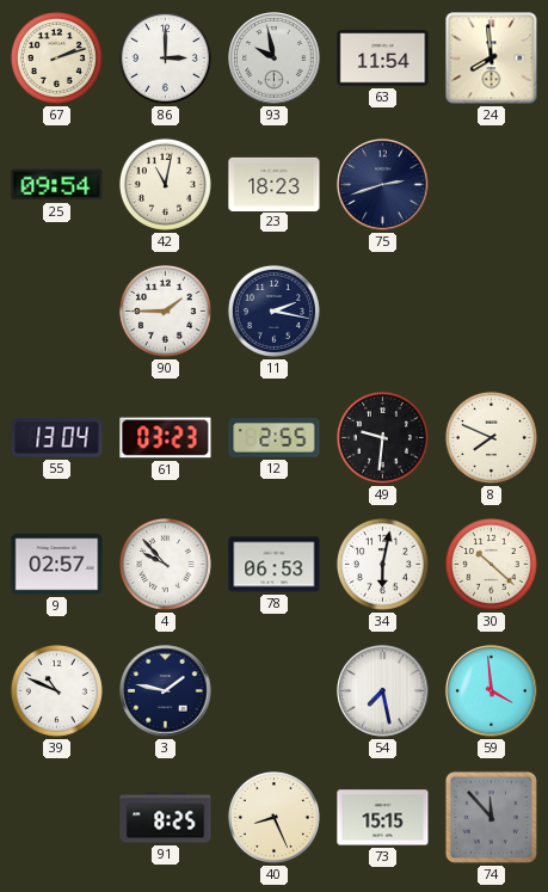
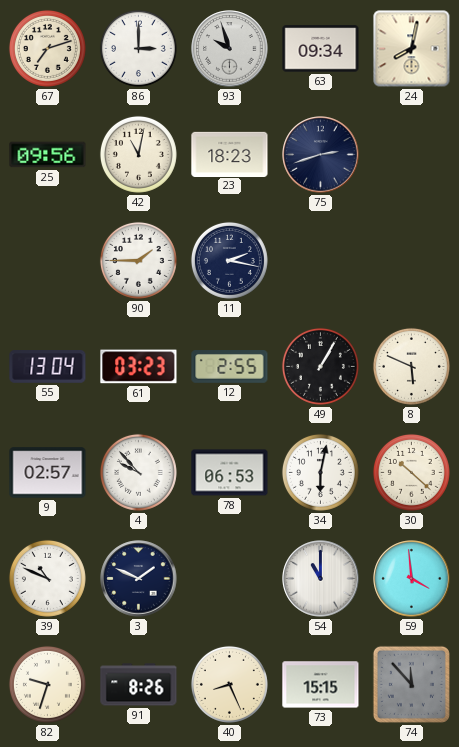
67: 2:12 -> 7:12 (47, 48)
93: 9:58 -> 9:57 (230, 49)
63: 11:54 -> 09:34 (321, 49)
24: 7:59 -> 8:02 (412, 49)
25: 09:54 -> 09:56 (48, 155)
49: 9:31 -> 1:05 (320, 366)
8: 7:49 -> 5:49 (411, 366)
3: 1:47 -> 1:49 (139, 579)
54: 7:28 -> 11:00 (321, 579)
82: none -> 9:33 (47, 684)
91: 8:25 -> 8:26 (139, 685)
